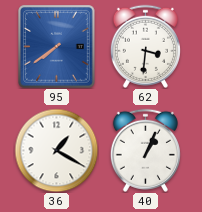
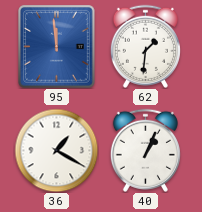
95: 7:39 -> 11:59 (57, 47)
62: 3:31 -> 1:31 (145, 46)
